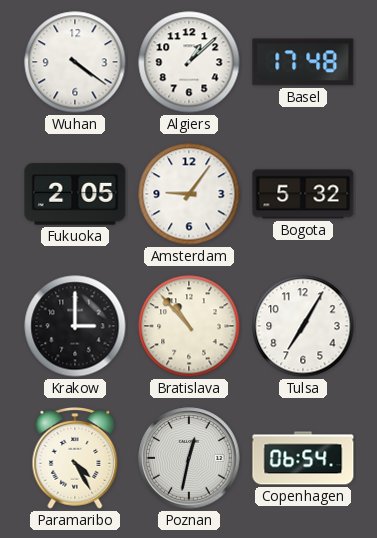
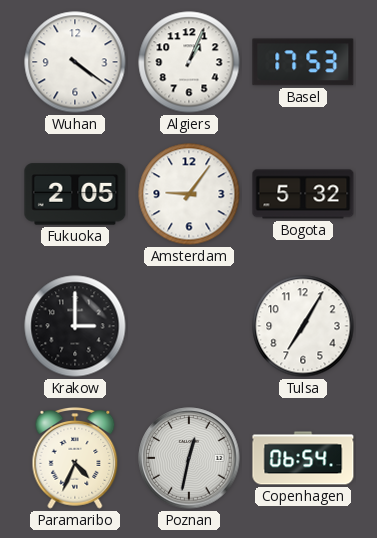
Algiers: 1:08 -> 1:04 (189, 62)
Basel: 17:48 -> 17:53 (303, 62)
Bratislava: 10:53 -> none (189, 326)
Paramaribo: 4:25 -> 4:34 (75, 459)
